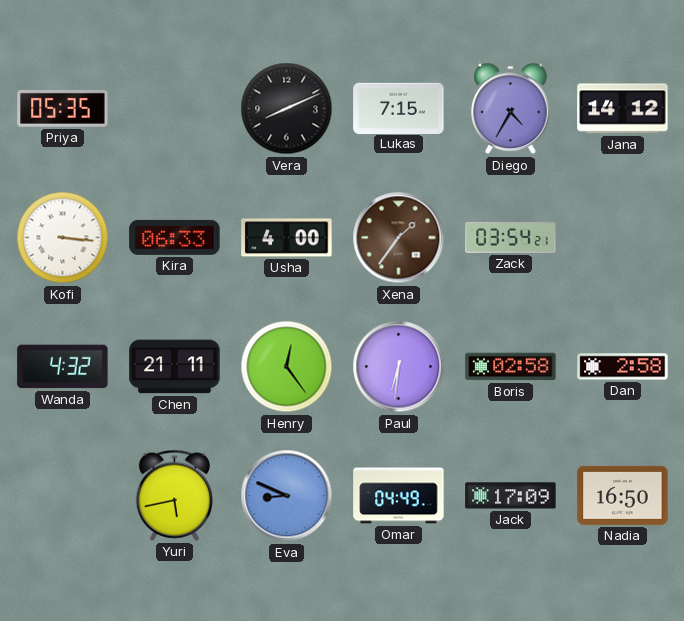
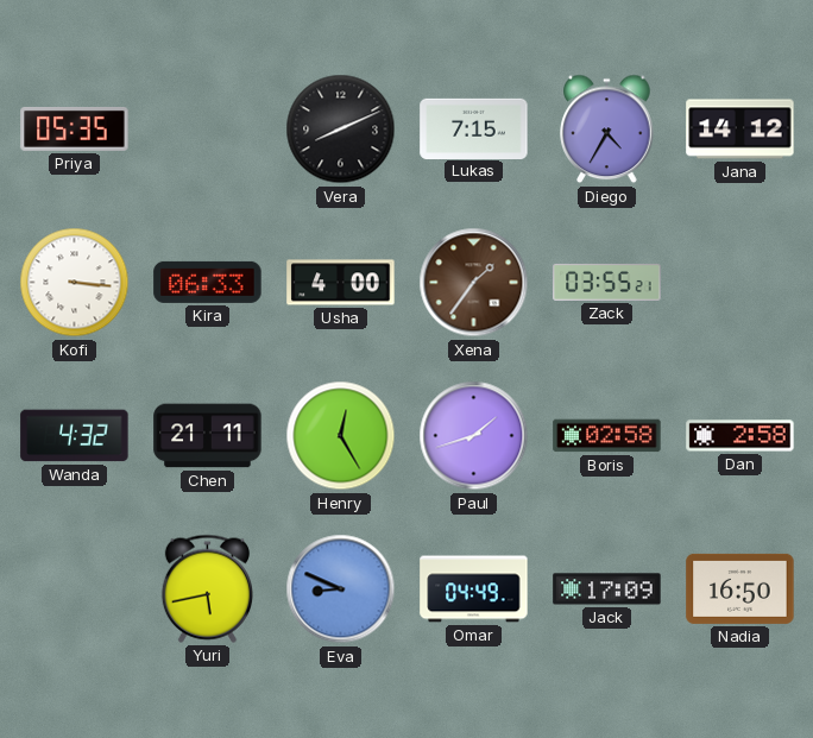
Zack: 03:54 -> 03:55 (607, 282)
Henry: 12:24 -> 12:25 (341, 436)
Paul: 6:31 -> 1:42 (474, 436)
